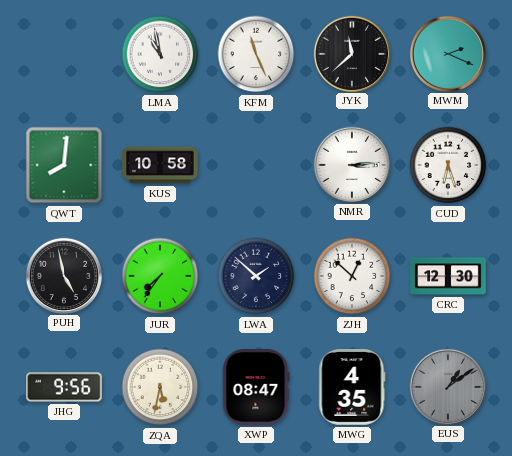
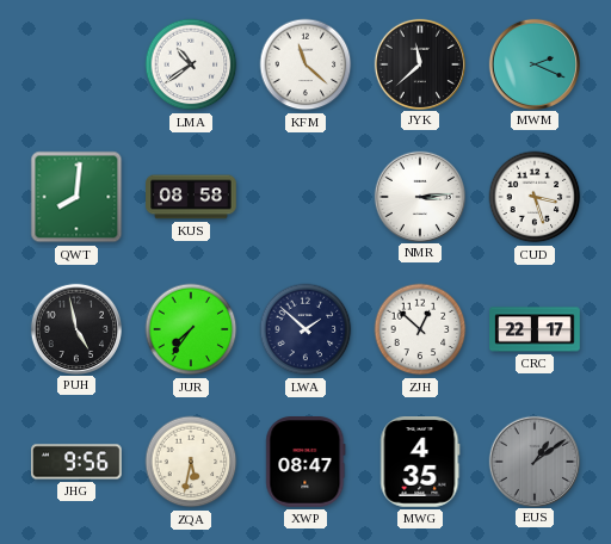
LMA: 10:58 -> 10:39 (191, 64)
KFM: 11:26 -> 11:22 (305, 64)
KUS: 10:58 -> 08:58 (191, 197)
CUD: 6:27 -> 3:27 (535, 197)
CRC: 12:30 -> 22:17 (535, 329)
